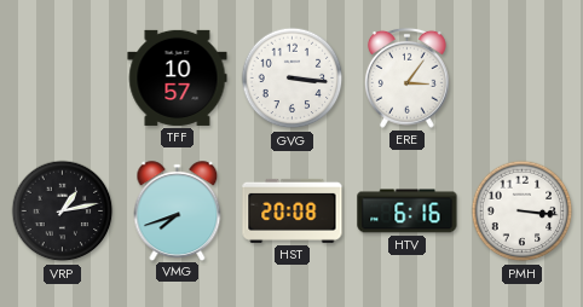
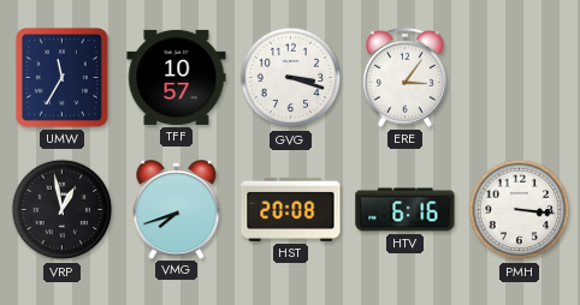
UMW: none -> 11:35 (63, 78)
GVG: 3:16 -> 3:18 (291, 78)
VRP: 1:13 -> 12:58 (63, 210)
